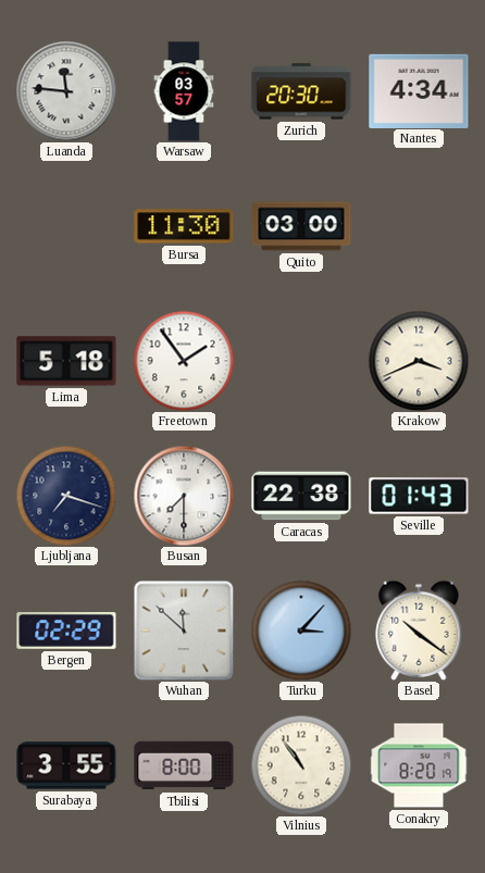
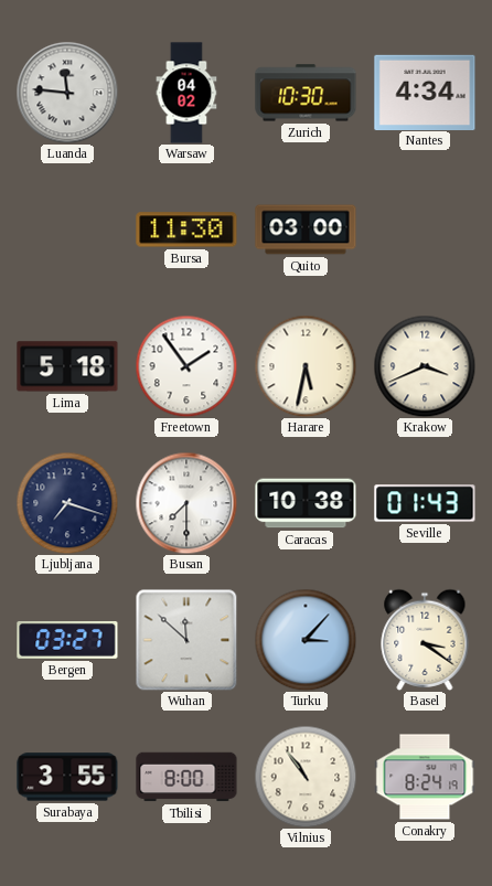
Warsaw: 03:57 -> 04:02 (186, 93)
Zurich: 20:30 -> 10:30 (306, 93)
Harare: none -> 5:32 (306, 366)
Caracas: 22:38 -> 10:38 (306, 503)
Bergen: 02:29 -> 03:27 (67, 640)
Basel: 10:21 -> 3:21 (425, 640)
Conakry: 8:20 -> 8:24 (425, 777)
